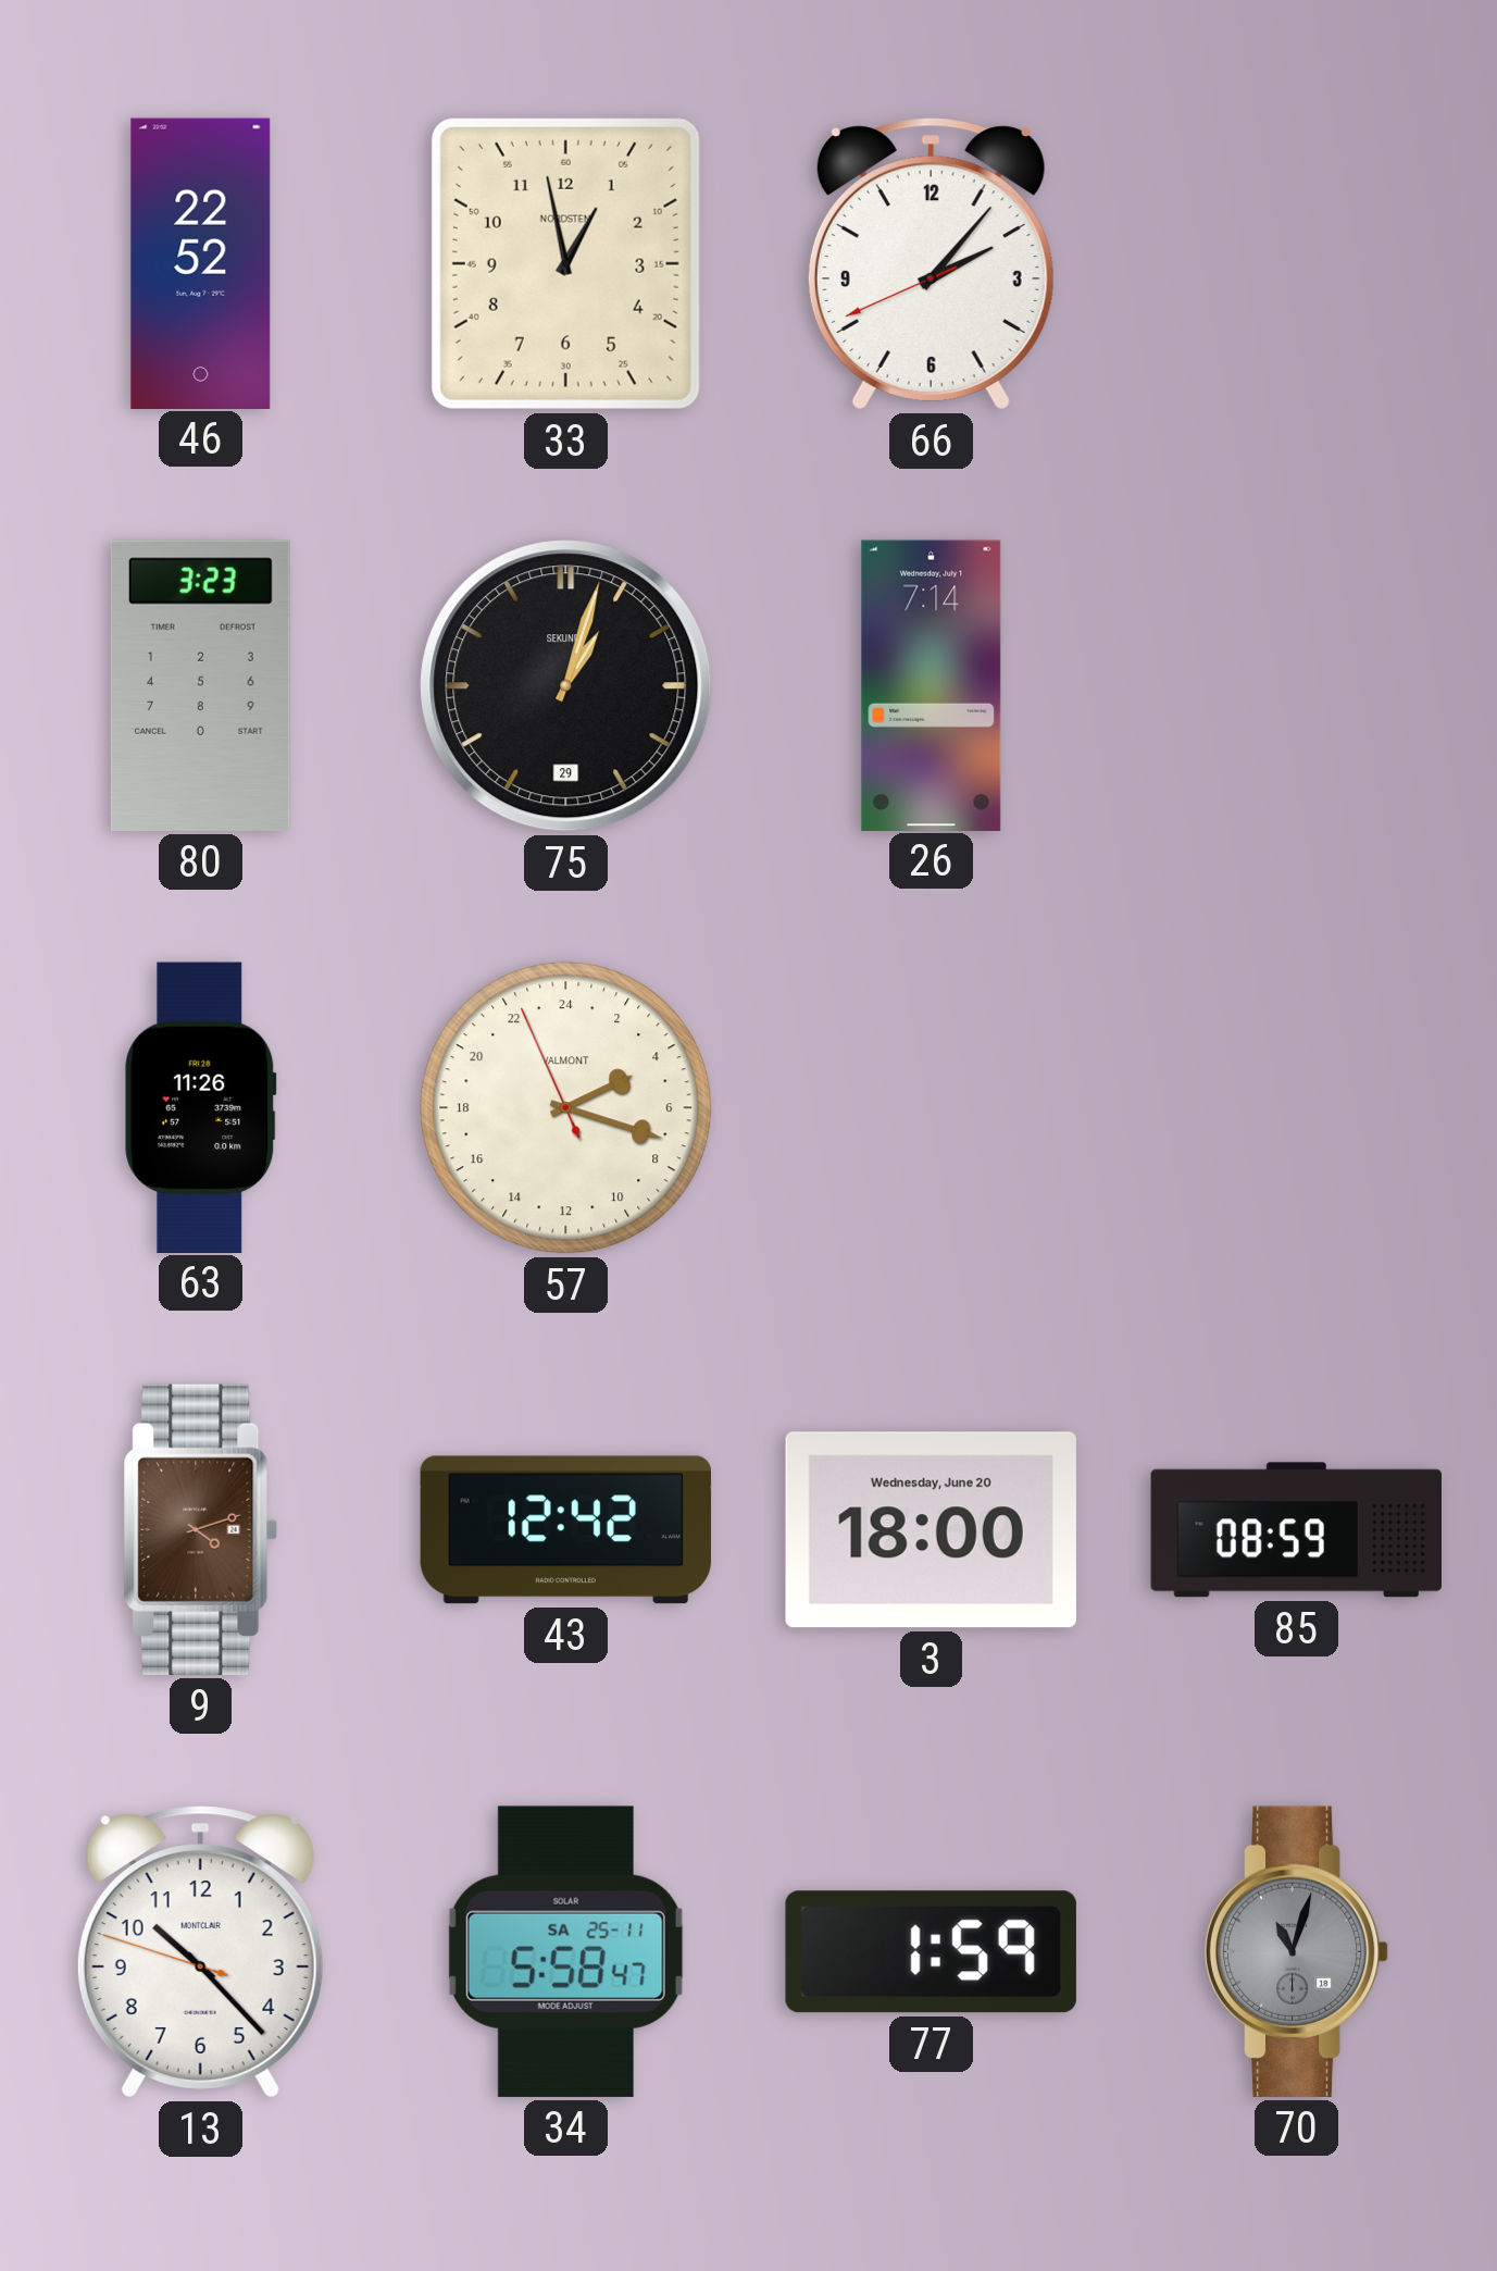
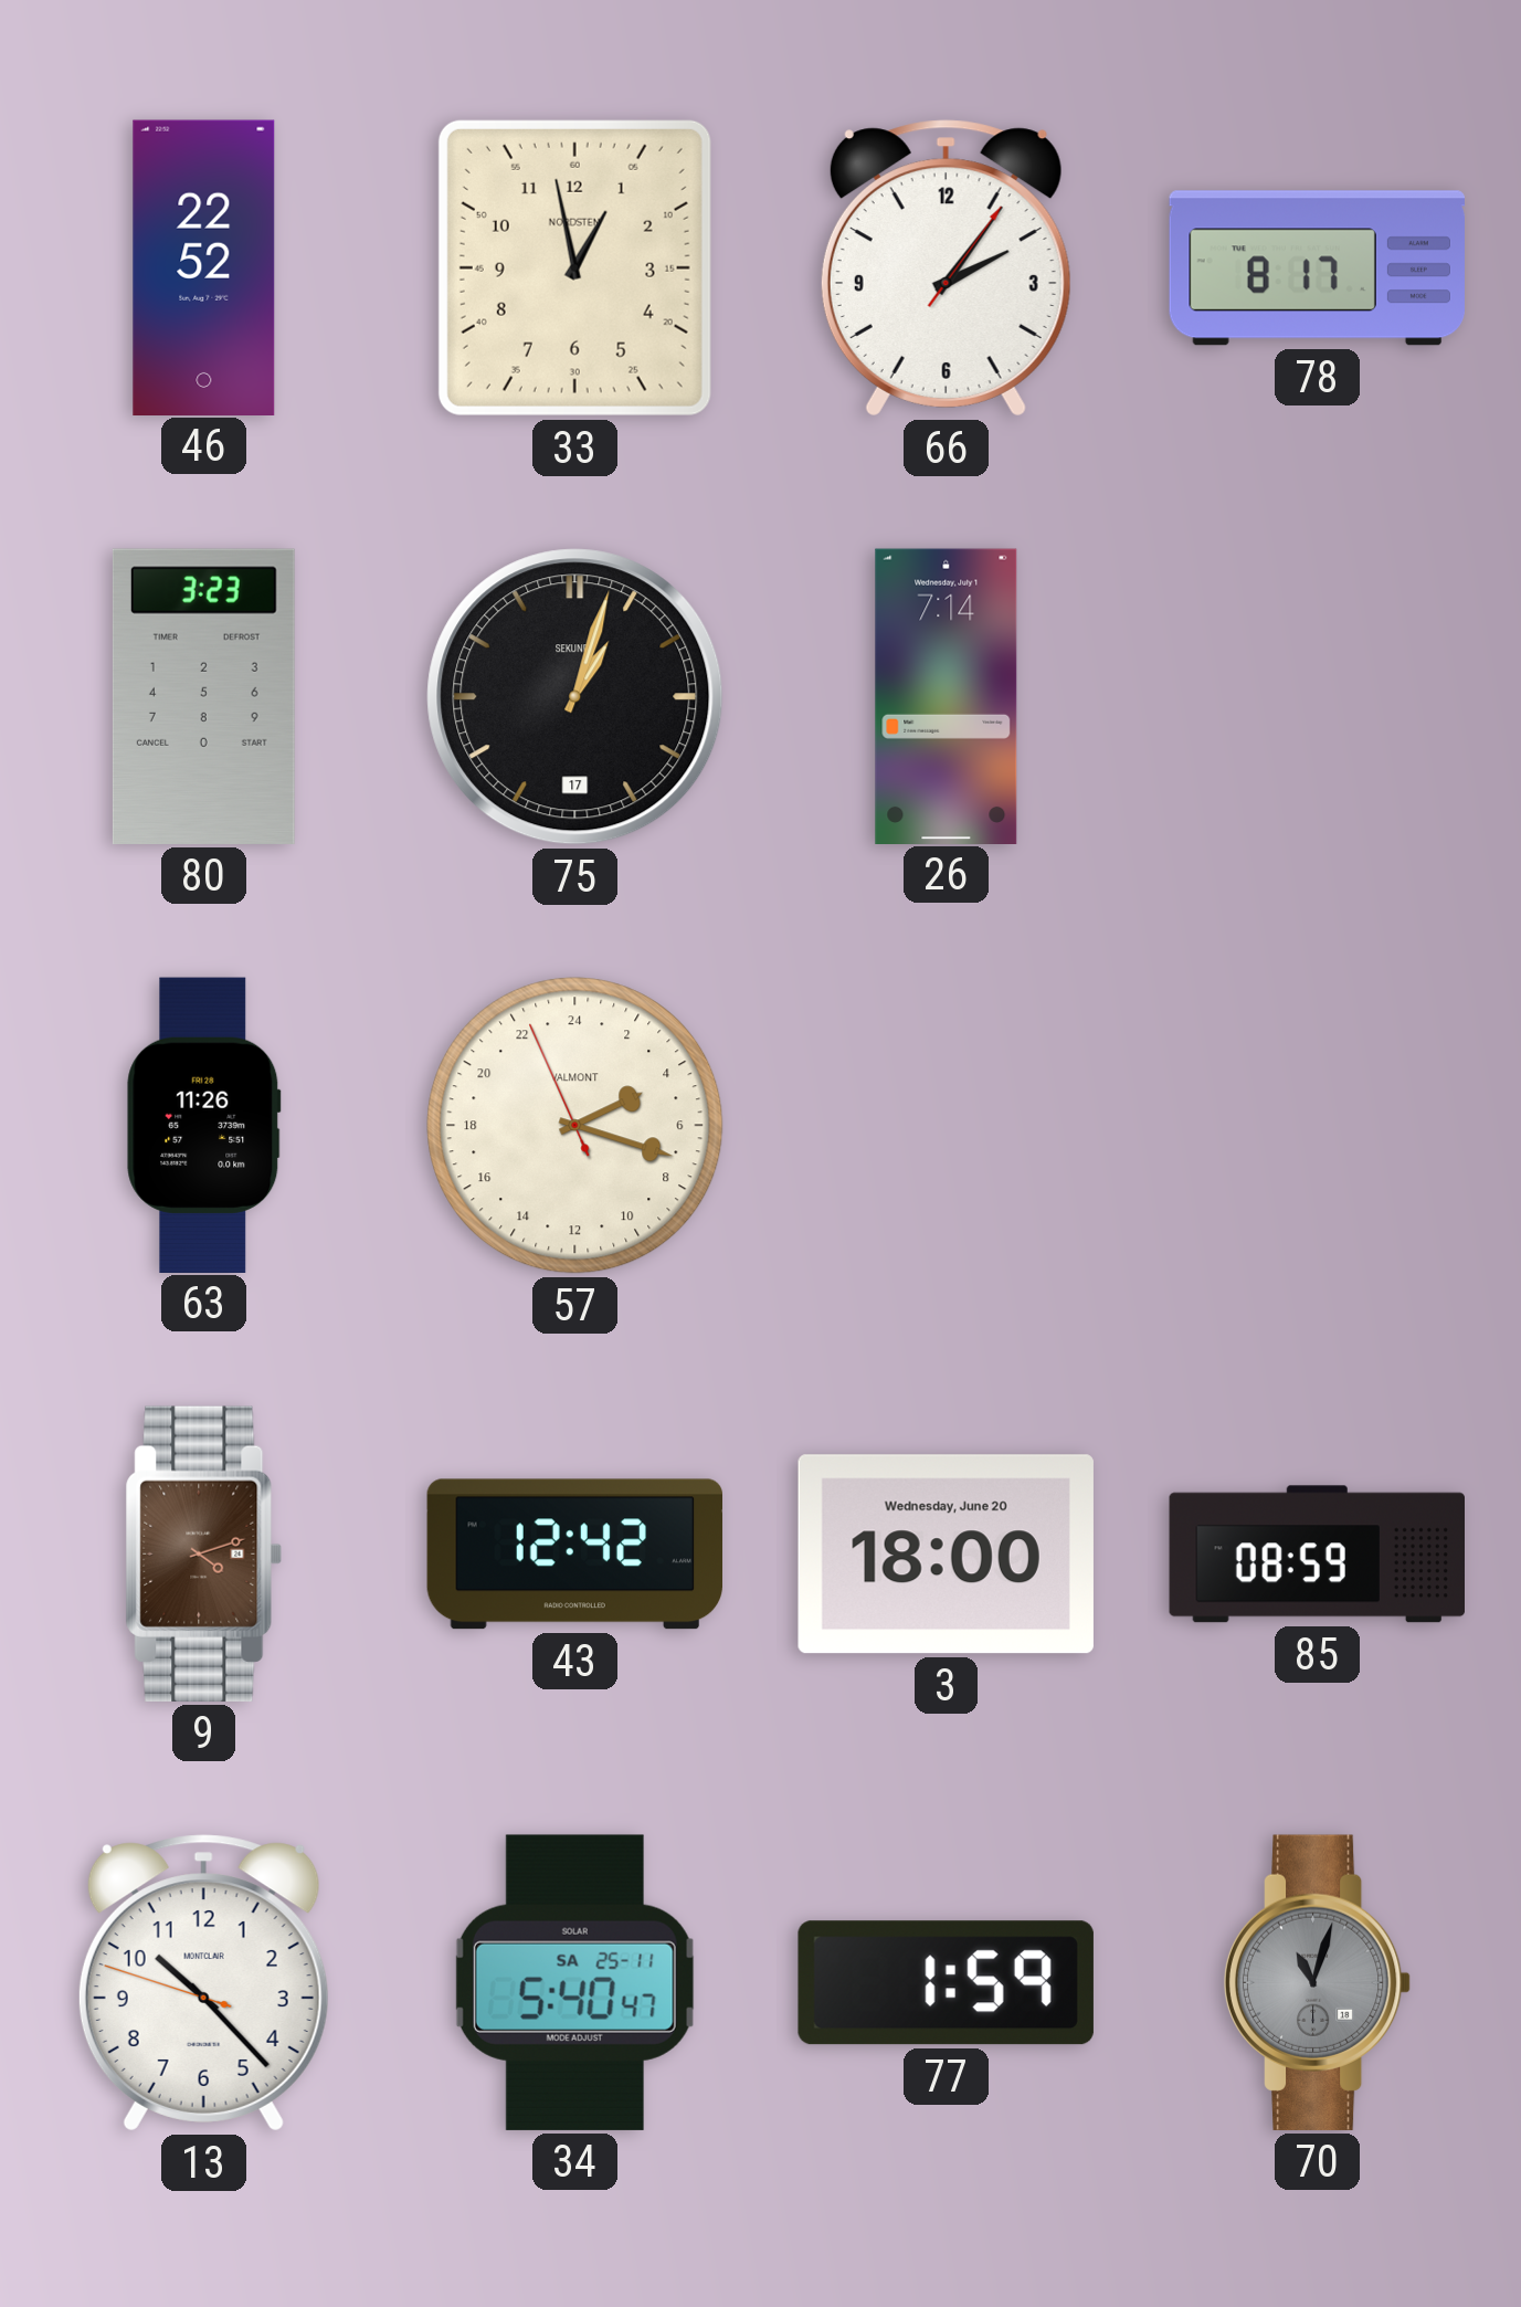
66: 2:06:41 -> 2:06:06 (946, 268)
78: none -> 8:17 (1317, 268)
75 date: 29 -> 17 (575, 697)
34: 5:58 -> 5:40 (574, 1982)
